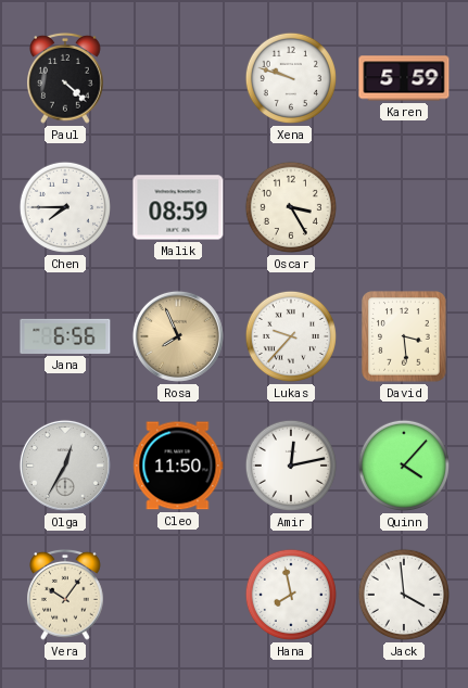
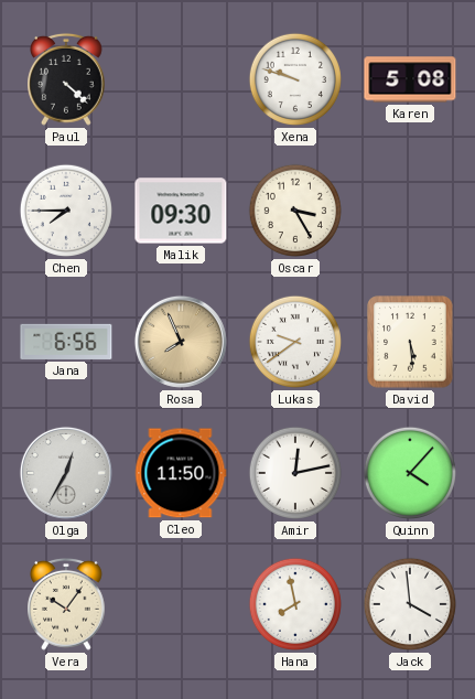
Karen: 5:59 -> 5:08 (410, 79)
Malik: 08:59 -> 09:30 (181, 211)
Lukas: 9:37 -> 9:39 (295, 342)
David: 3:29 -> 5:29 (410, 342)
